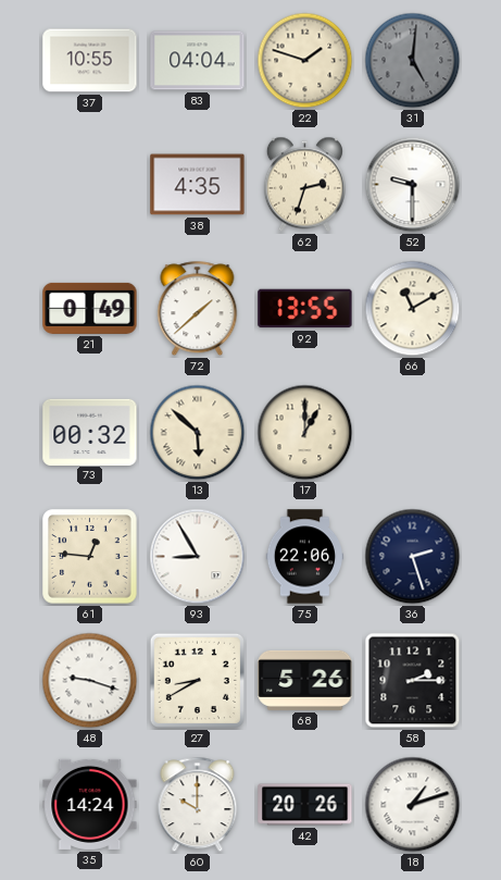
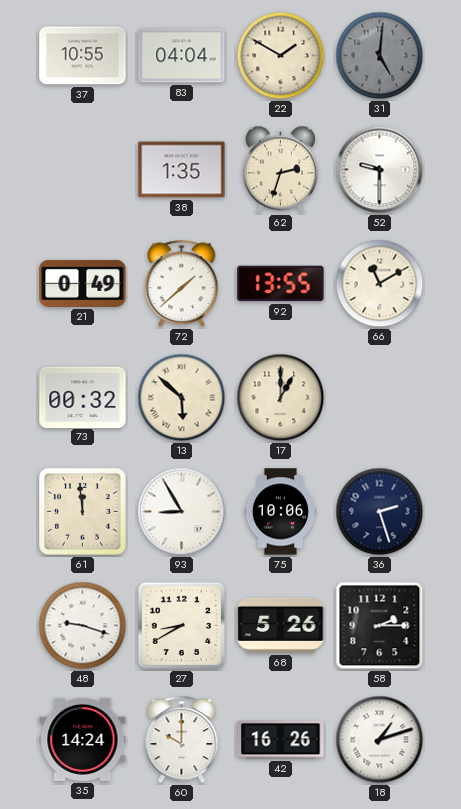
22: 1:48 -> 1:50 (281, 56)
38: 4:35 -> 1:35 (182, 170)
61: 12:46 -> 11:59 (83, 512)
75: 22:06 -> 10:06 (281, 512)
42: 20:26 -> 16:26 (281, 740)
